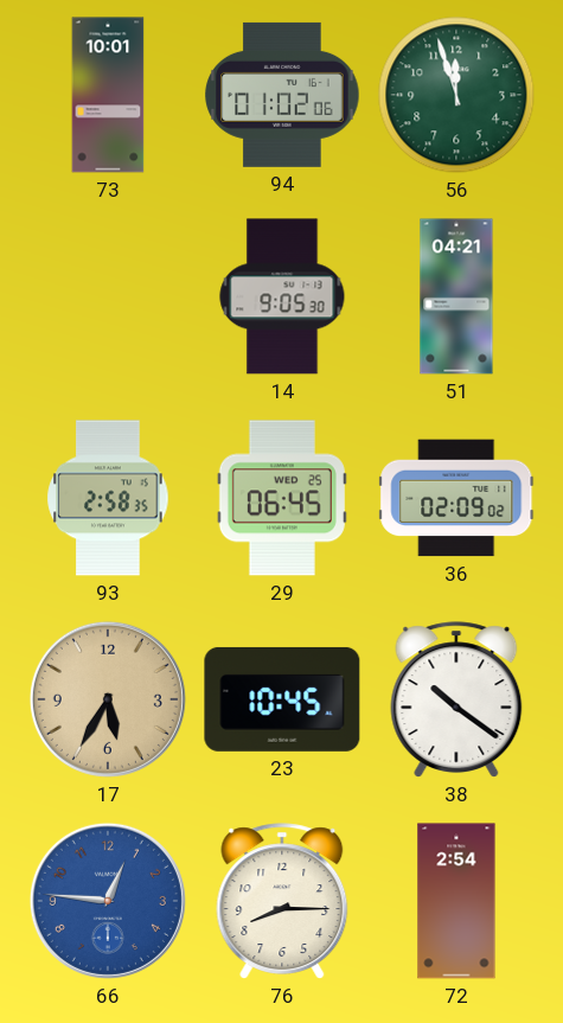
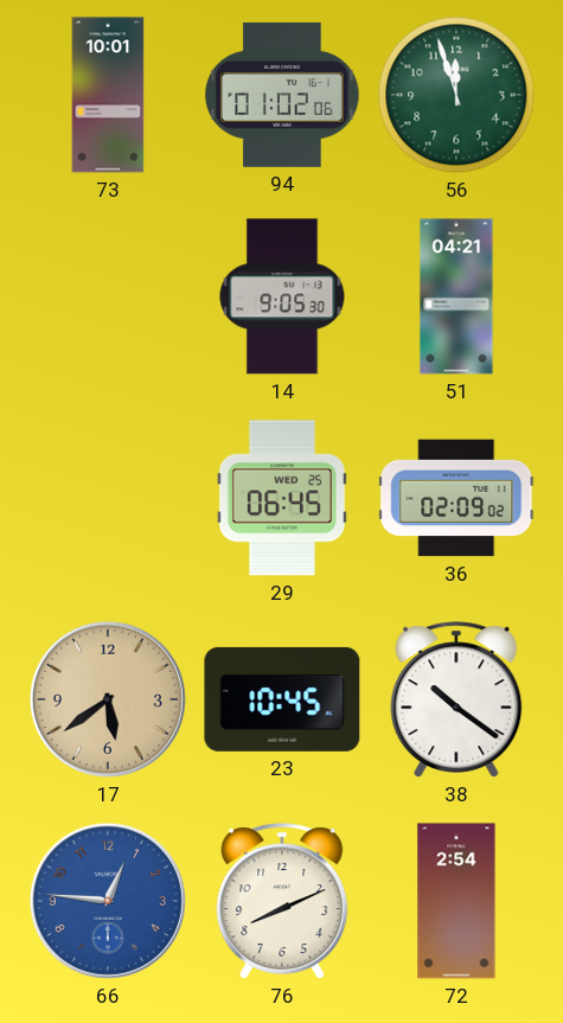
93: 2:58 -> none (108, 498)
17: 5:35 -> 5:39 (108, 699)
76: 8:15 -> 8:11 (282, 901)
